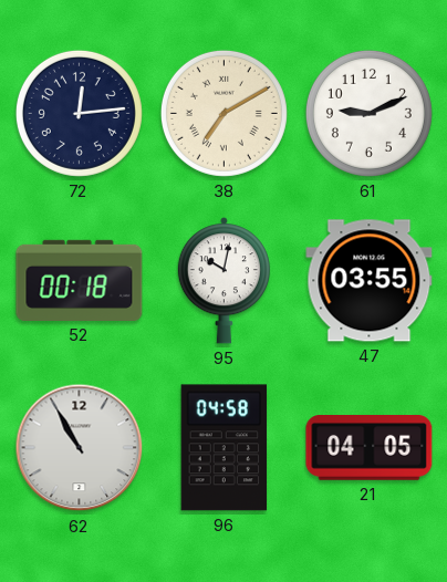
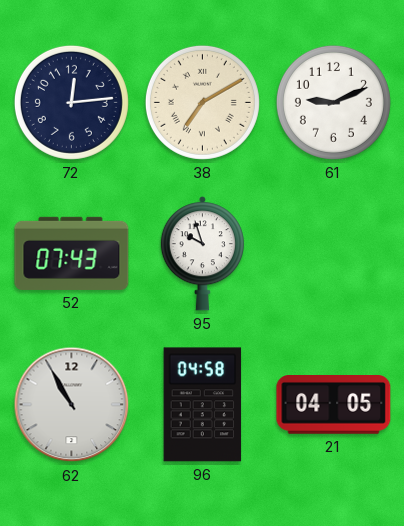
52: 00:18 -> 07:43 (72, 253)
95: 10:02 -> 9:57 (202, 254)
47: 03:55 -> none (370, 281)
